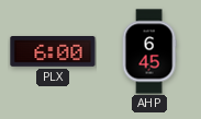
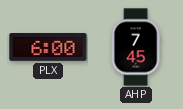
AHP: 6:45 -> 7:45 (136, 47)
